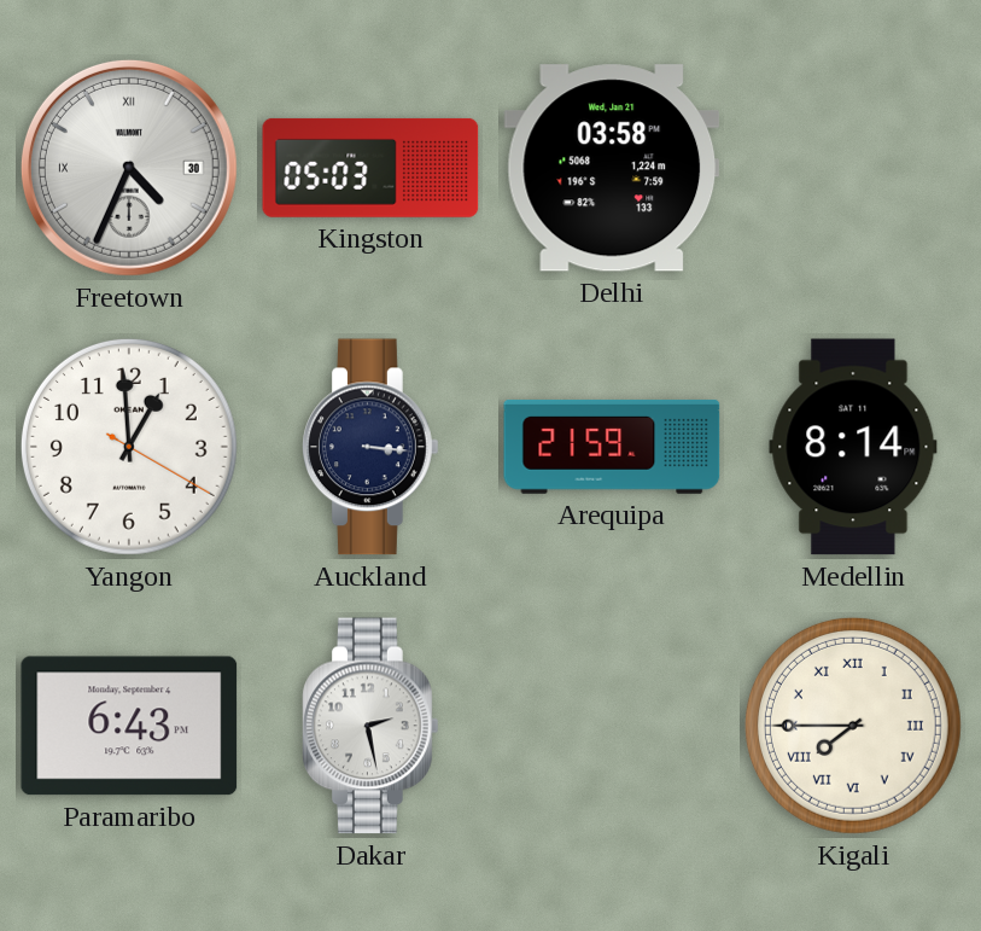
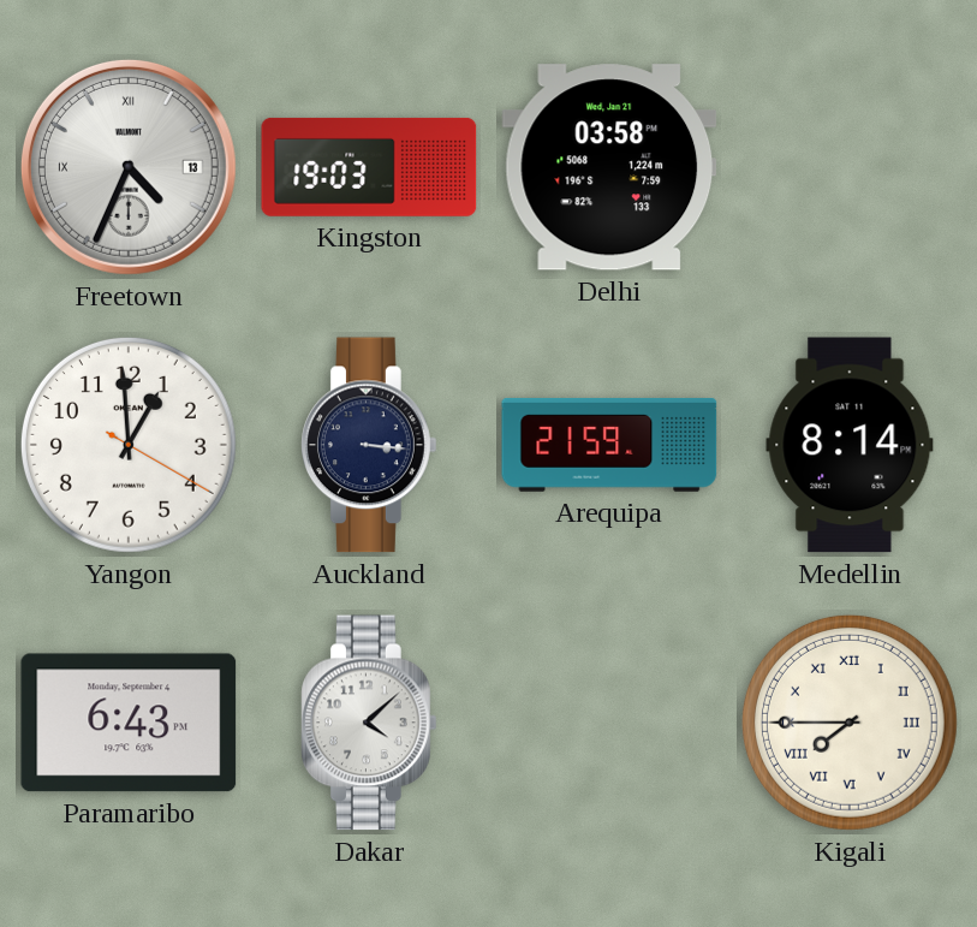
Freetown date: 30 -> 13 (129, 167)
Kingston: 05:03 -> 19:03 (369, 167)
Dakar: 2:28 -> 4:08 (370, 723)
